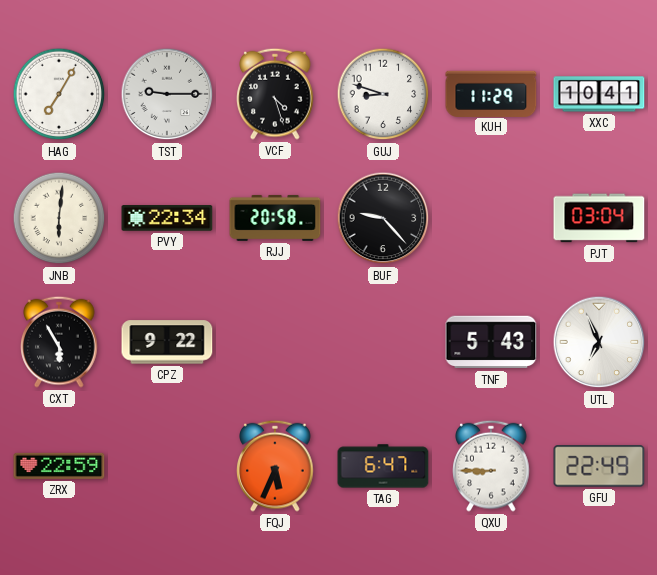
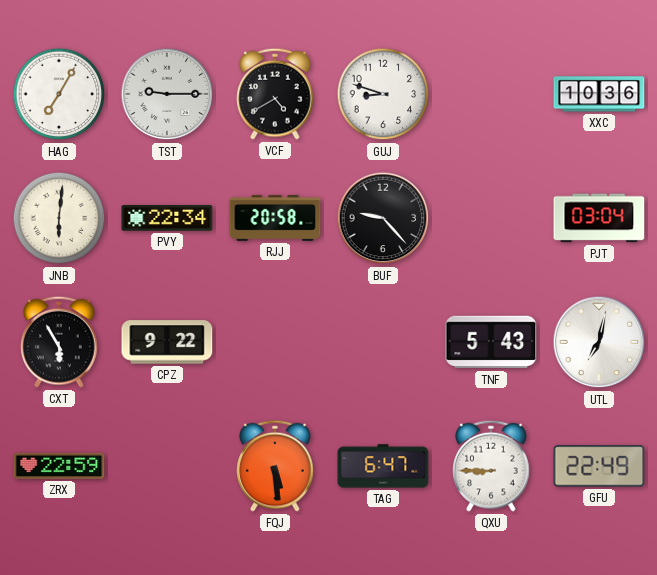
VCF: 4:27 -> 4:40 (275, 94)
KUH: 11:29 -> none (491, 93)
XXC: 10:41 -> 10:36 (599, 94)
UTL: 6:56 -> 7:02 (599, 342)
FQJ: 5:34 -> 5:29 (275, 466)
